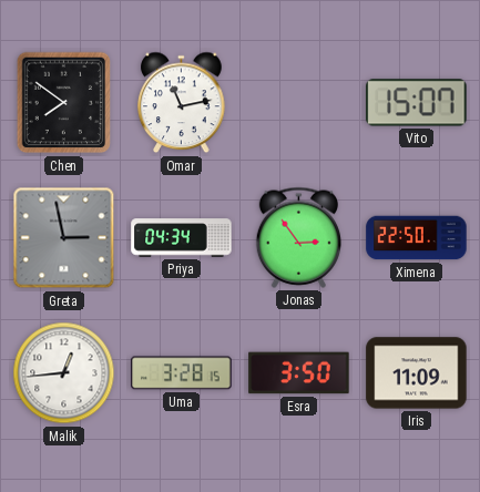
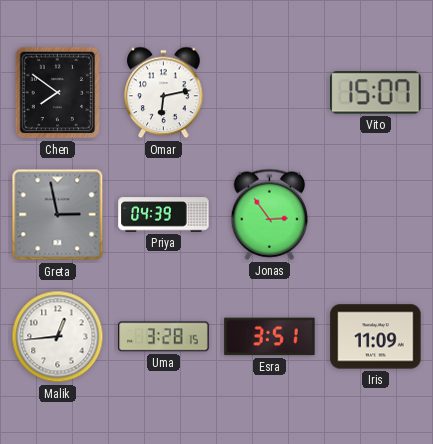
Omar: 11:13 -> 6:13 (164, 93)
Priya: 04:34 -> 04:39 (164, 215)
Ximena: 22:50 -> none (417, 238)
Esra: 3:50 -> 3:51 (270, 337)
